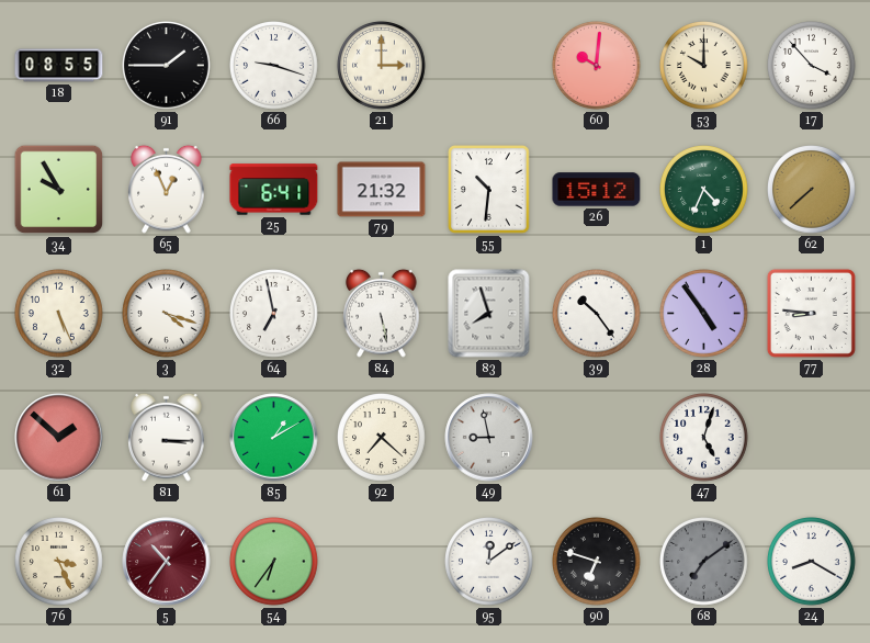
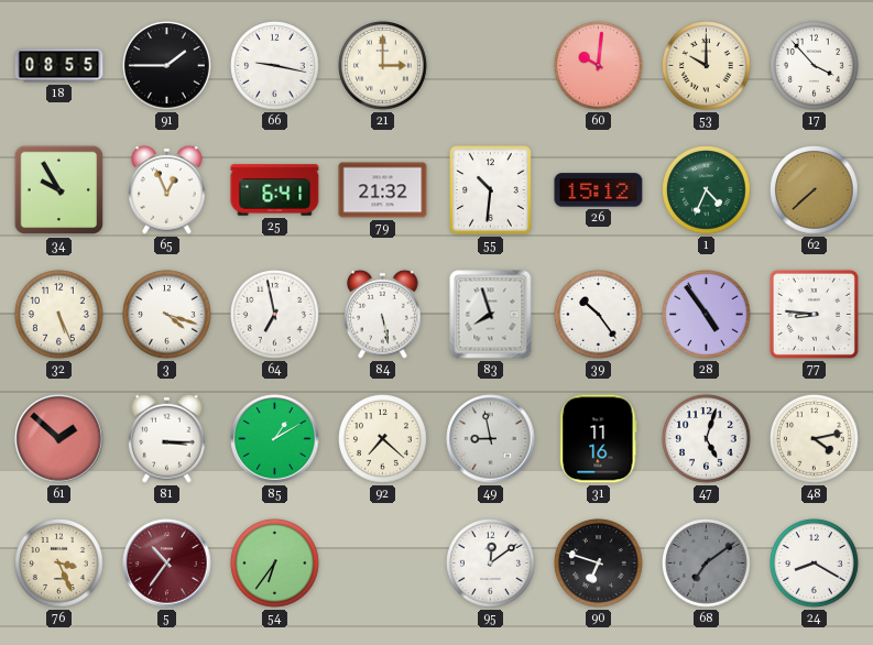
66: 9:18 -> 9:17 (275, 66)
31: none -> 11:16 (599, 439)
48: none -> 4:13 (815, 439)
